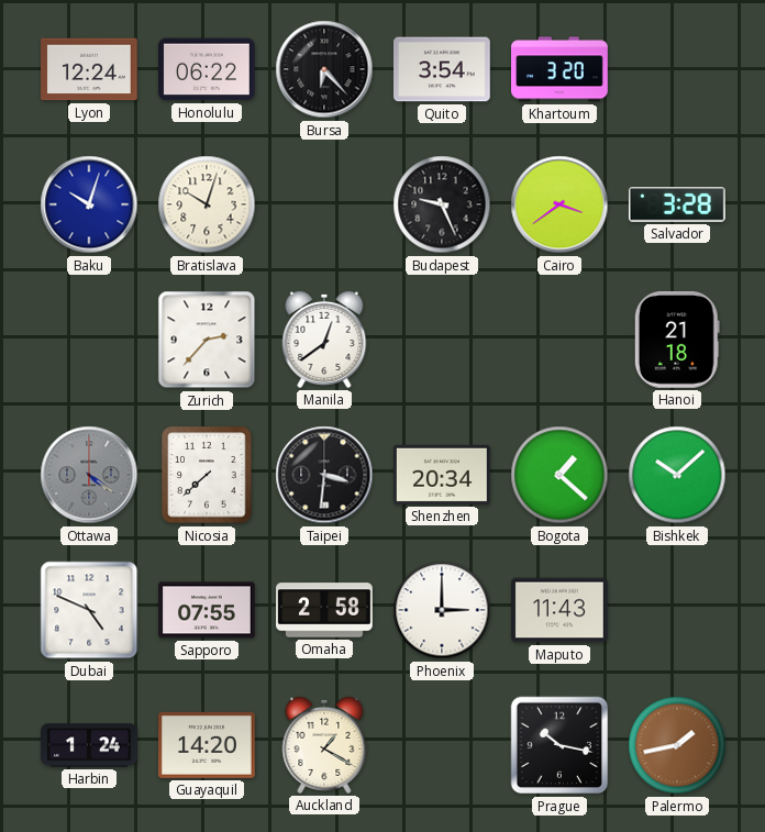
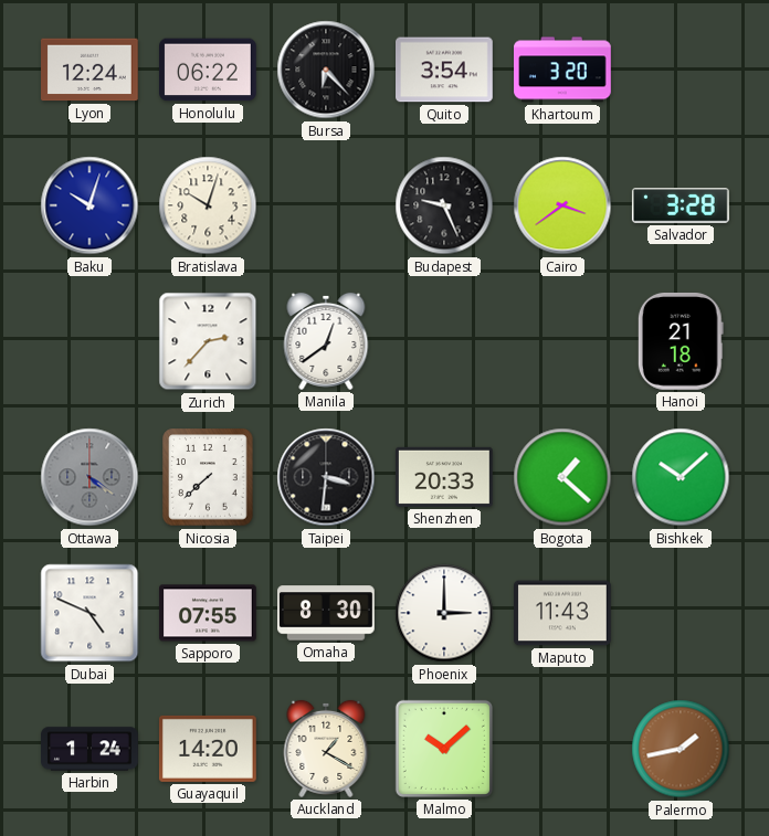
Shenzhen: 20:34 -> 20:33 (444, 477)
Omaha: 2:58 -> 8:30 (327, 613)
Malmo: none -> 10:08 (444, 749)
Prague: 10:17 -> none (559, 745)
